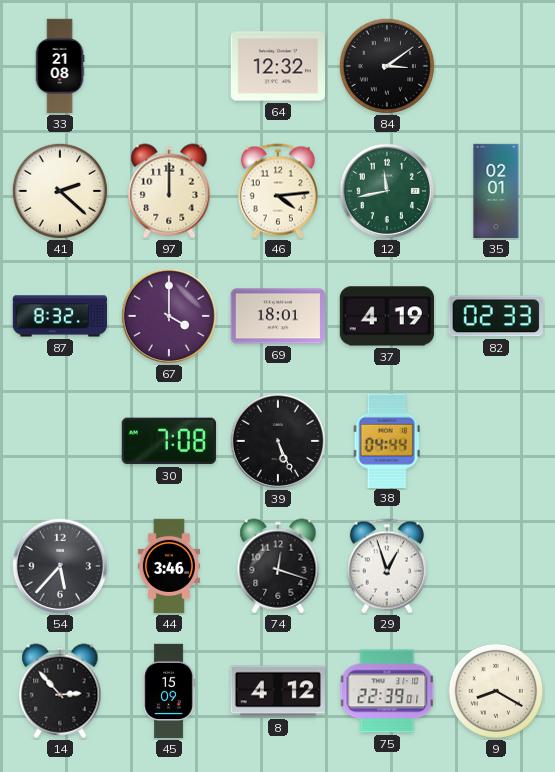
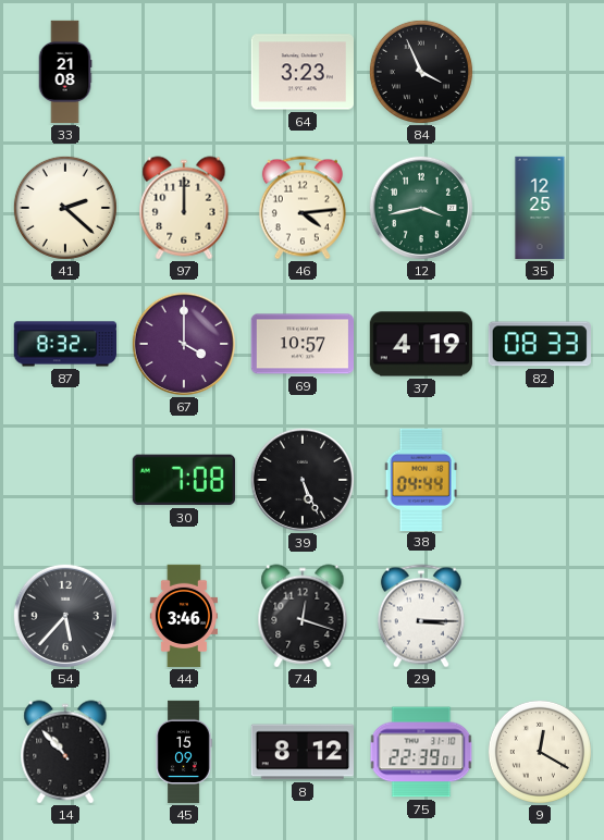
64: 12:32 -> 3:23 (301, 72)
84: 3:09 -> 3:56 (421, 72)
12: 11:43 -> 3:43 (420, 207)
35: 02:01 -> 12:25 (540, 208)
69: 18:01 -> 10:57 (301, 344)
82: 02:33 -> 08:33 (540, 344)
29: 12:57 -> 3:15 (421, 616)
14: 2:53 -> 10:53 (65, 752)
8: 4:12 -> 8:12 (303, 752)
9: 8:20 -> 12:20 (540, 752)
